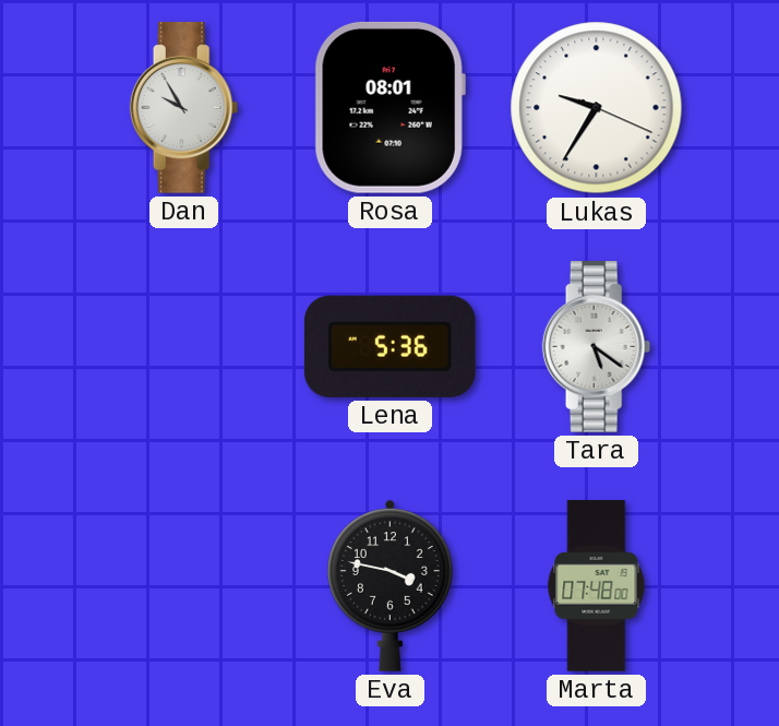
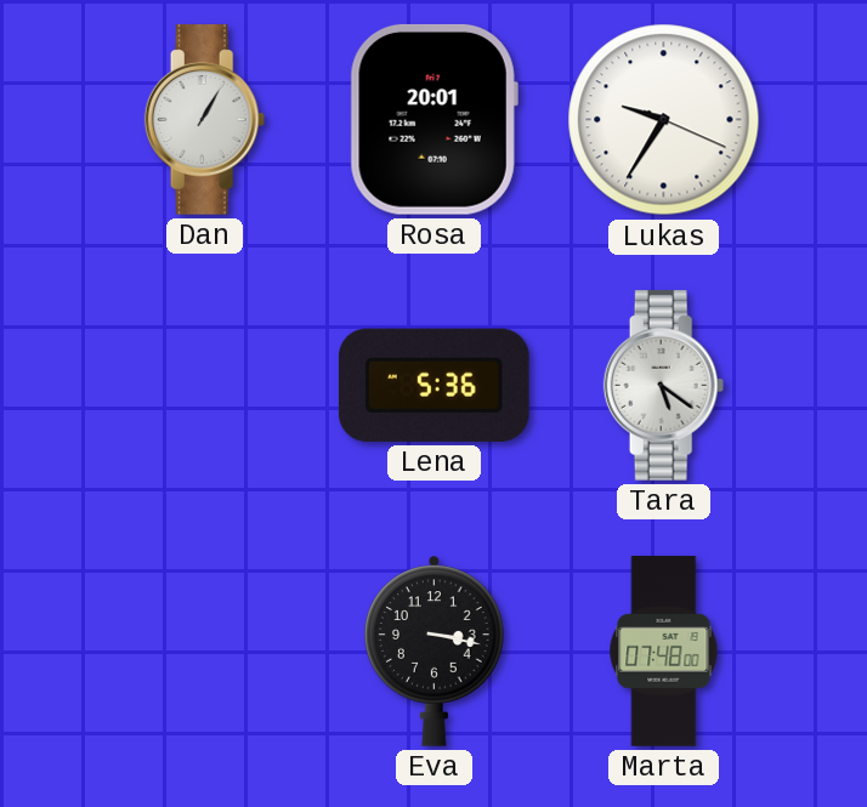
Dan: 9:55 -> 1:05 (205, 120)
Rosa: 08:01 -> 20:01 (433, 119)
Eva: 3:47 -> 3:17 (435, 650)
